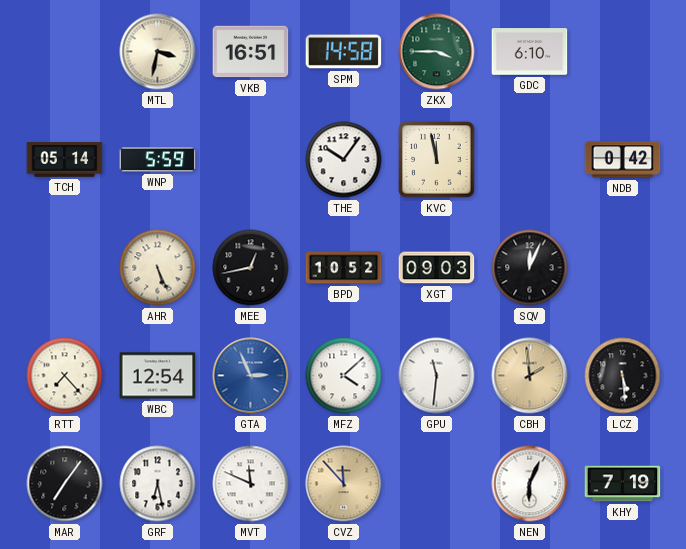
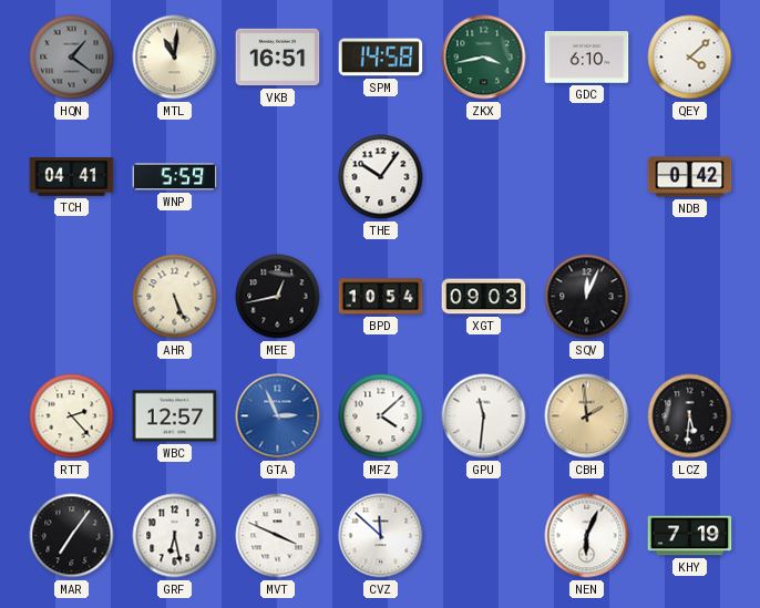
HQN: none -> 1:21 (72, 58)
MTL: 3:32 -> 11:01 (175, 58)
ZKX: 3:45 -> 3:43 (484, 58)
QEY: none -> 4:08 (690, 58)
TCH: 05:14 -> 04:41 (72, 177)
KVC: 11:58 -> none (437, 160)
BPD: 10:52 -> 10:54 (381, 297)
RTT: 7:23 -> 2:23 (72, 416)
WBC: 12:54 -> 12:57 (175, 416)
LCZ: 5:29 -> 5:31 (690, 416)
MVT: 11:49 -> 3:49 (278, 536)
CVZ: 11:53 -> 11:52 (381, 536)
CVZ dial: champagne -> white (381, 536)
